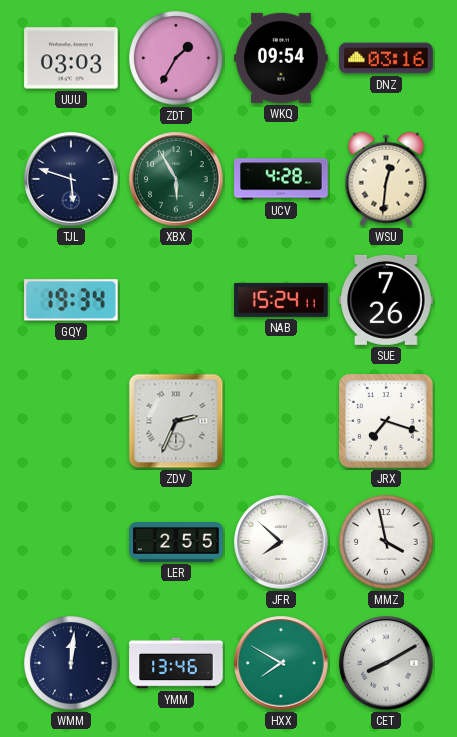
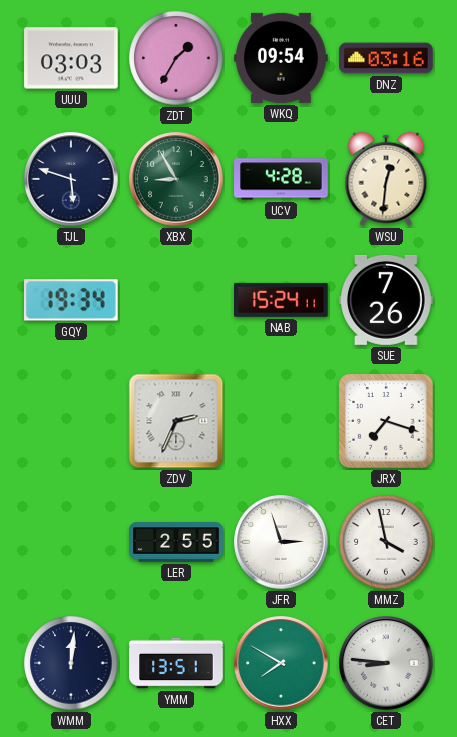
XBX: 5:55 -> 8:55 (176, 179)
JFR: 7:52 -> 2:57 (281, 542)
YMM: 13:46 -> 13:51 (176, 663)
CET: 8:10 -> 8:46 (386, 663)
